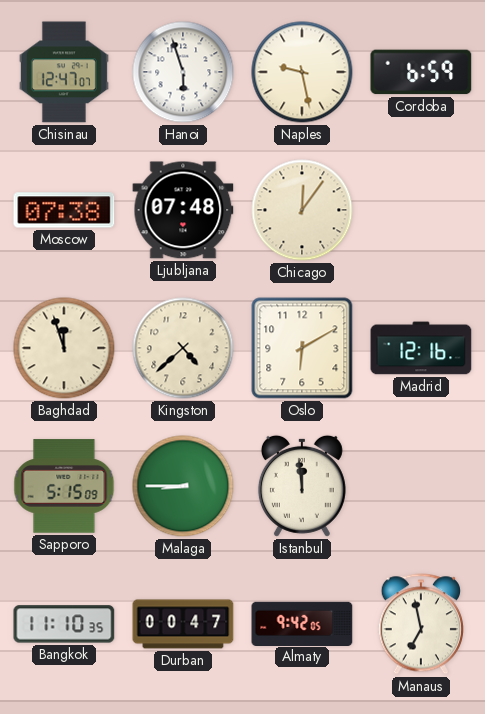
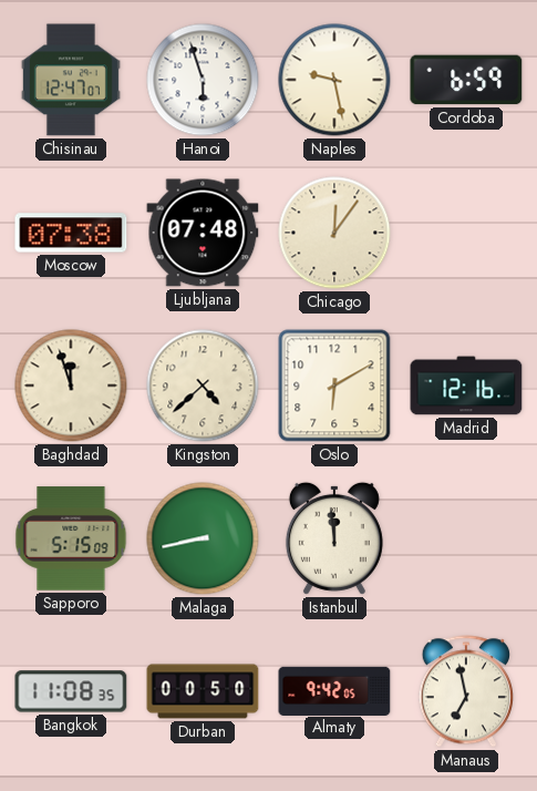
Malaga: 8:45 -> 8:43 (203, 538)
Bangkok: 11:10 -> 11:08 (71, 691)
Durban: 00:47 -> 00:50 (203, 691)
